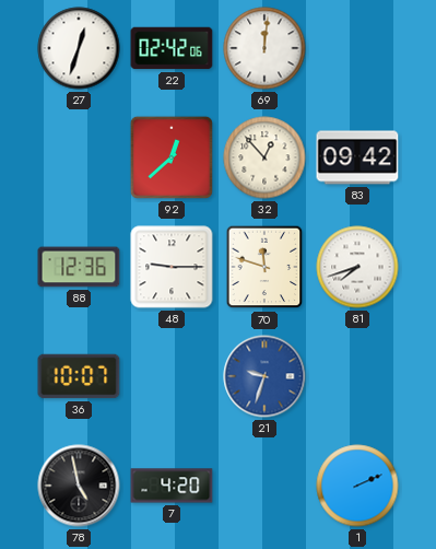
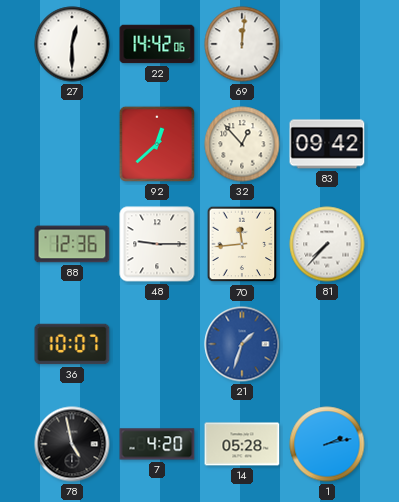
27: 12:33 -> 12:30 (72, 44)
22: 02:42 -> 14:42 (157, 44)
70: 11:48 -> 11:44 (242, 244)
81: 7:42 -> 7:37 (327, 244)
21: 9:33 -> 1:33 (242, 344)
14: none -> 05:28 (242, 444)
1: 2:11 -> 2:13 (327, 444)
